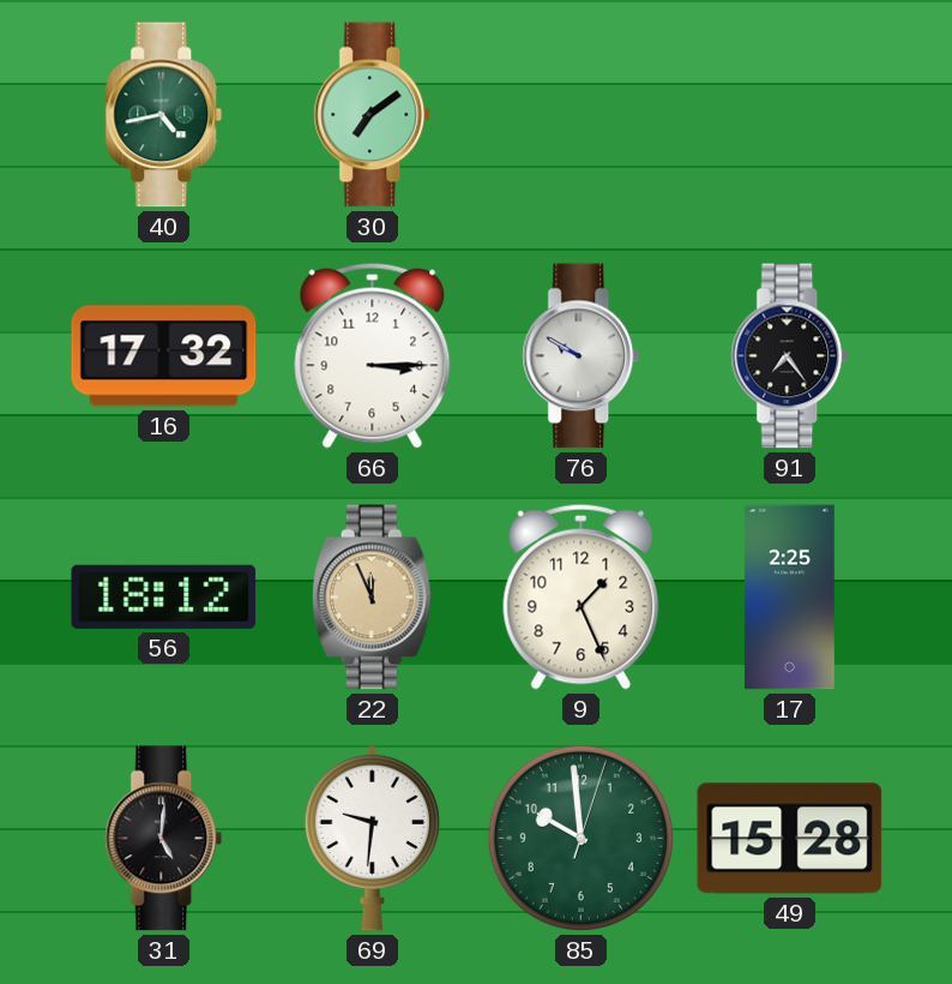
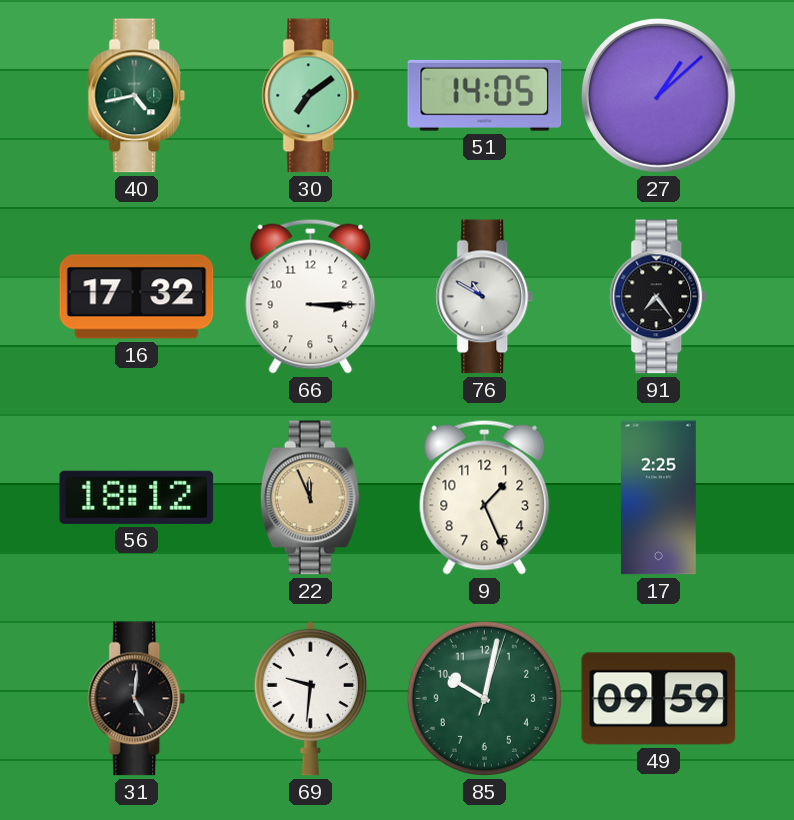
51: none -> 14:05 (485, 95)
27: none -> 1:08 (659, 96)
76: 9:50 -> 10:50 (485, 297)
85: 9:59 -> 10:02 (484, 698)
49: 15:28 -> 09:59 (659, 699)
